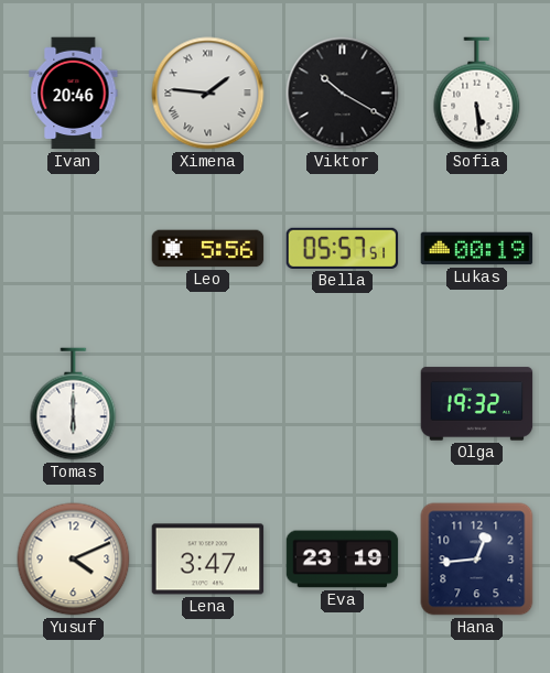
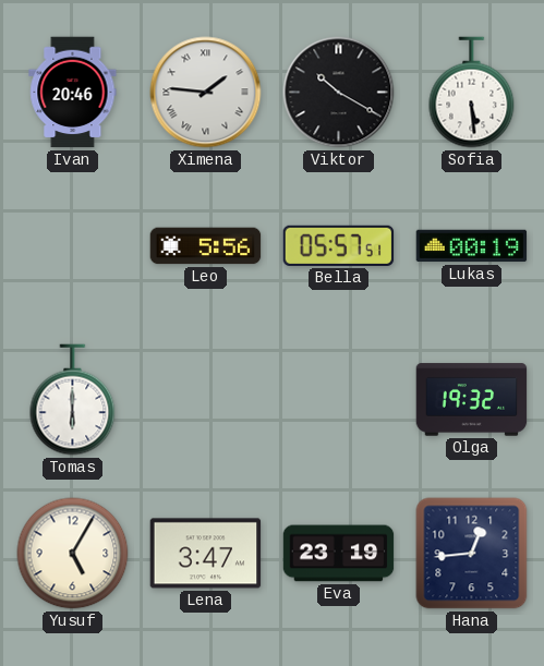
Yusuf: 4:11 -> 5:05 (73, 554)
